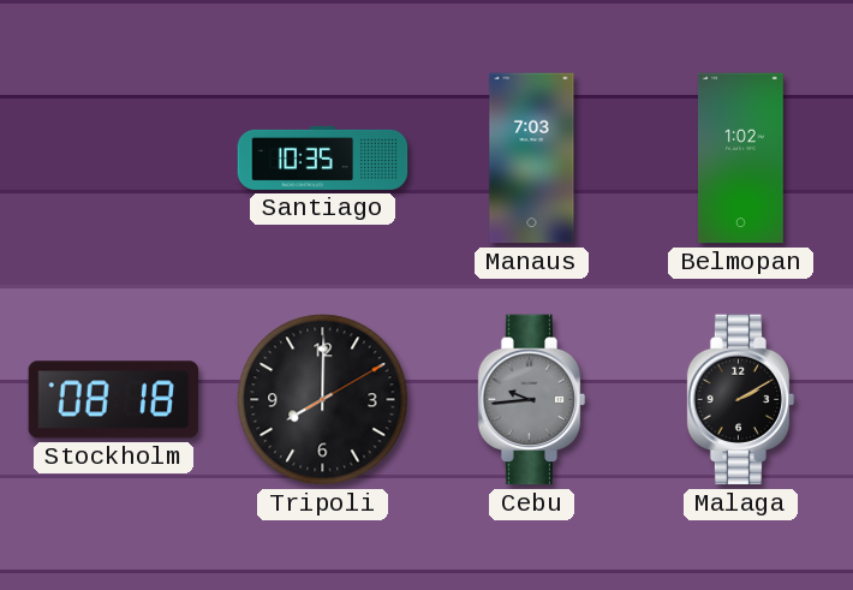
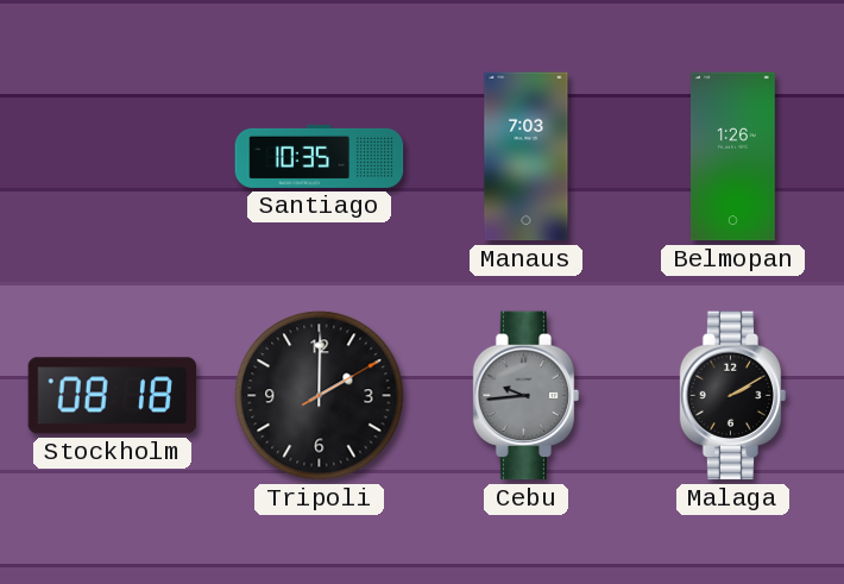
Belmopan: 1:02 -> 1:26 (732, 157)
Tripoli: 8:00 -> 2:00 (320, 396)
